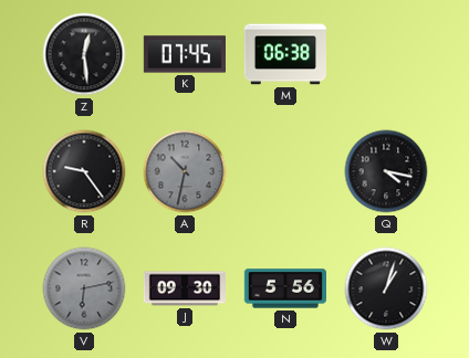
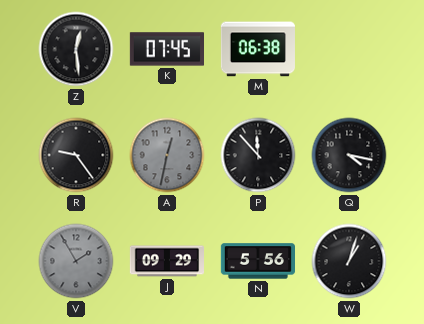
A: 10:32 -> 12:32 (167, 155)
P: none -> 11:53 (258, 155)
V: 6:13 -> 1:55 (76, 261)
J: 09:30 -> 09:29 (166, 261)
